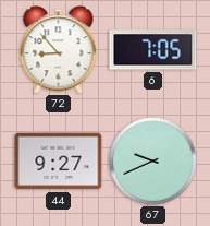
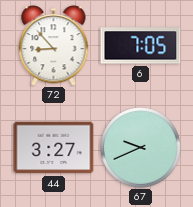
44: 9:27 -> 3:27 (54, 148)
